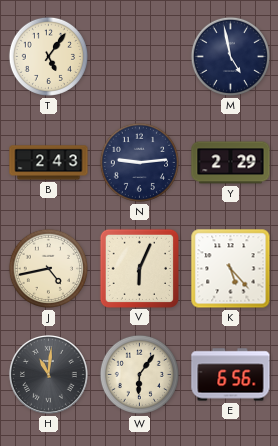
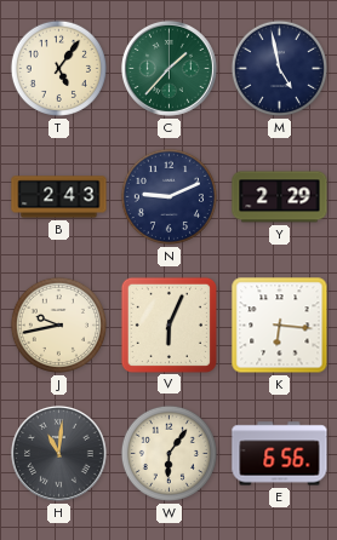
C: none -> 1:37 (168, 68)
N: 9:14 -> 9:11 (168, 196)
J: 4:43 -> 9:43 (58, 324)
K: 5:23 -> 6:16 (280, 326)
